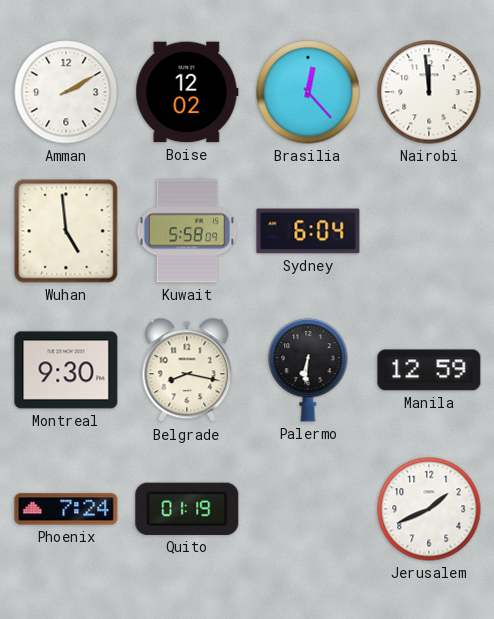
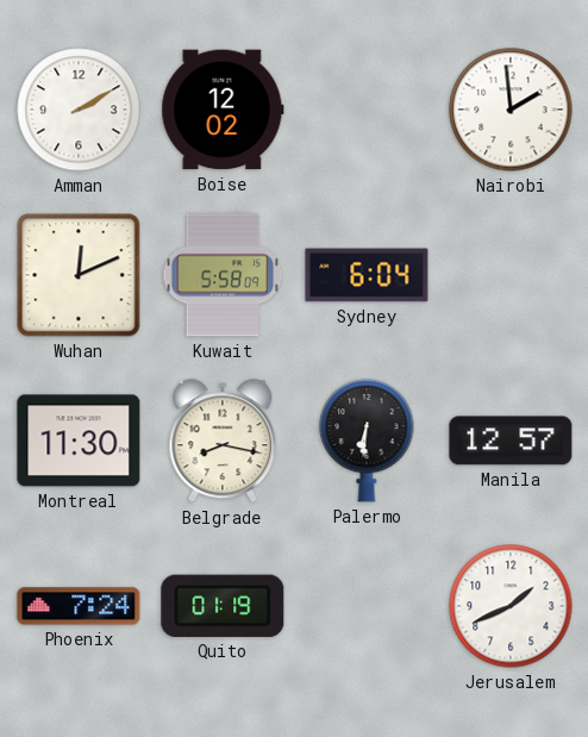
Brasilia: 12:23 -> none (308, 92)
Nairobi: 11:59 -> 1:59 (511, 110)
Wuhan: 4:59 -> 12:11 (79, 275)
Montreal: 9:30 -> 11:30 (79, 441)
Manila: 12:59 -> 12:57 (511, 441)
